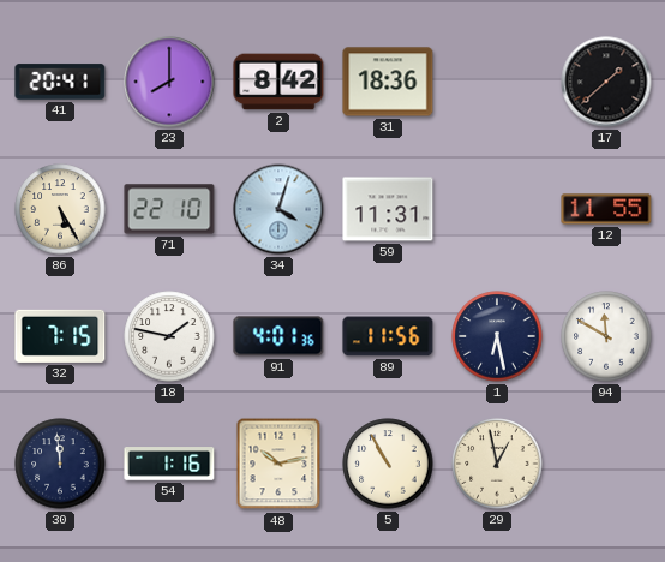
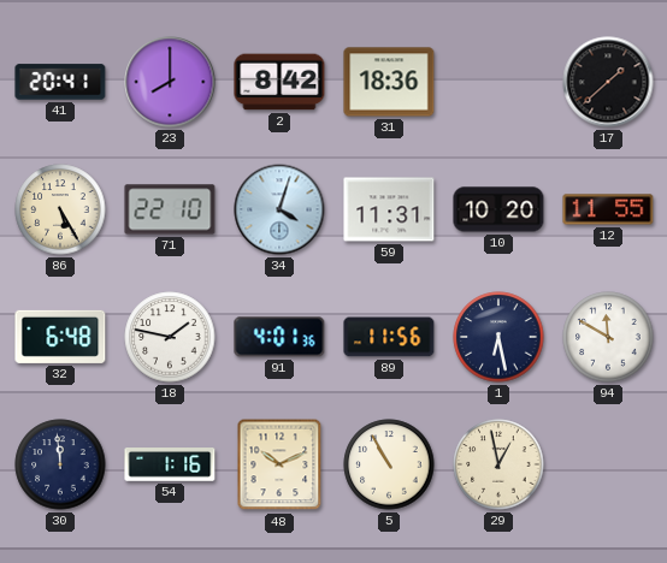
10: none -> 10:20 (498, 209)
32: 7:15 -> 6:48 (60, 337)
48: 10:13 -> 10:11 (279, 464)
